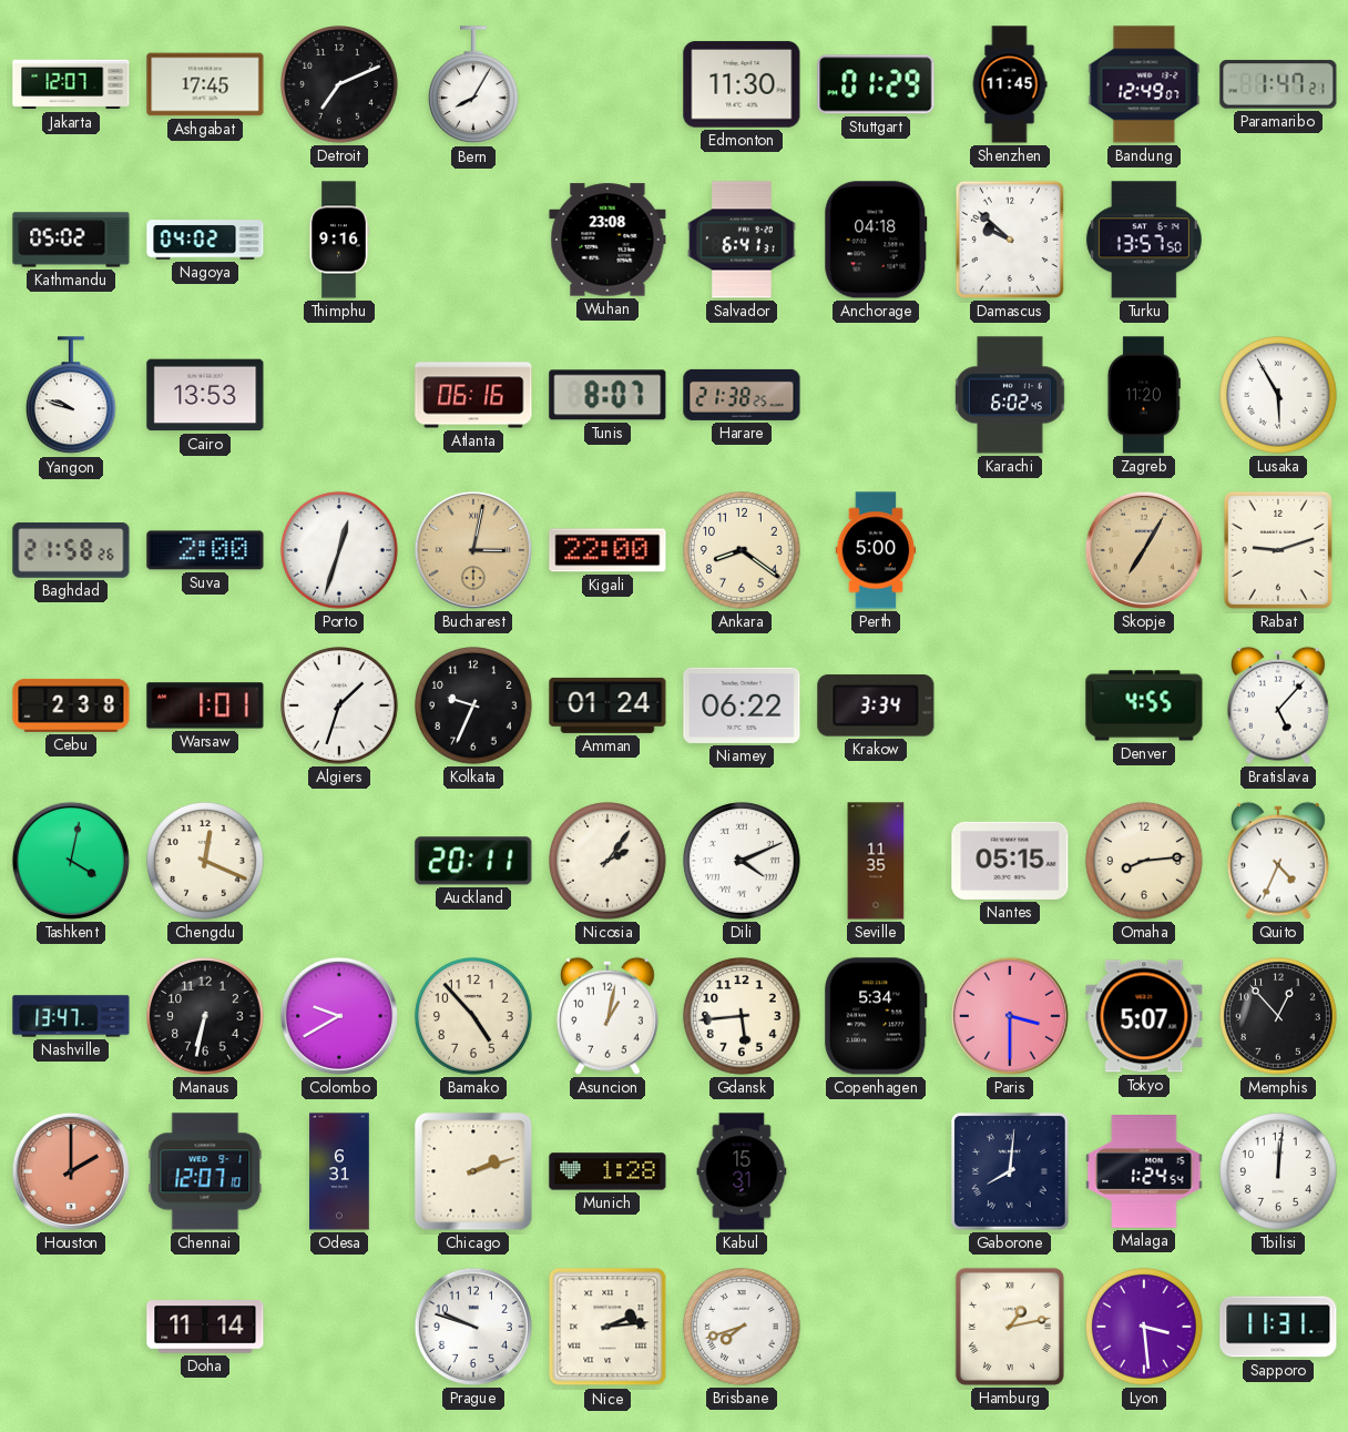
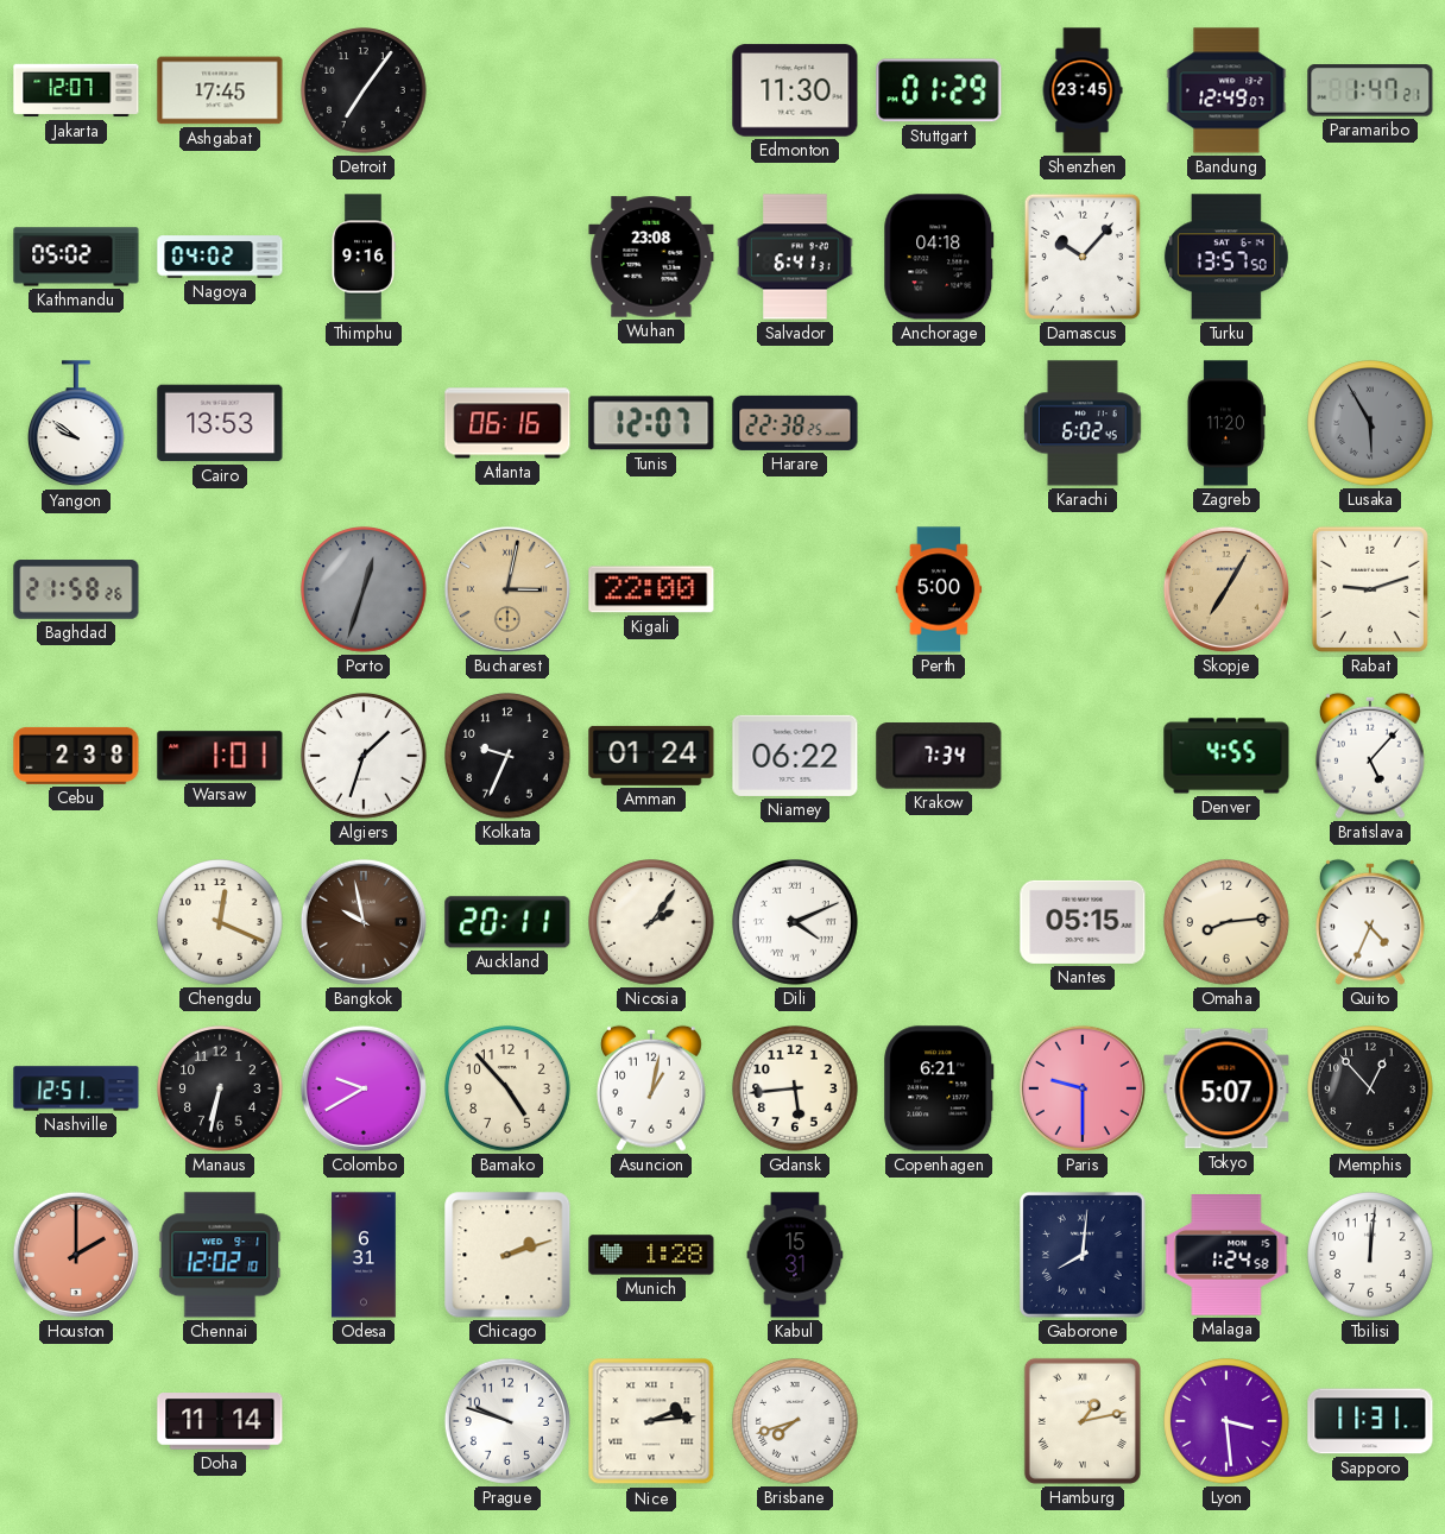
Detroit: 7:11 -> 7:06 (364, 90)
Bern: 8:05 -> none (474, 85)
Shenzhen: 11:45 -> 23:45 (1083, 90)
Damascus: 9:52 -> 10:07 (1083, 257)
Yangon: 9:48 -> 9:51 (77, 424)
Tunis: 8:07 -> 12:07 (651, 423)
Harare: 21:38 -> 22:38 (795, 423)
Lusaka dial: white -> grey (1370, 423)
Suva: 2:00 -> none (205, 550)
Porto dial: white -> grey (364, 589)
Ankara: 8:21 -> none (742, 550)
Krakow: 3:34 -> 7:34 (939, 756)
Tashkent: 4:02 -> none (71, 861)
Bangkok: none -> 9:58 (364, 922)
Seville: 11:35 -> none (876, 861)
Nashville: 13:47 -> 12:51 (76, 1088)
Copenhagen: 5:34 -> 6:21 (939, 1088)
Paris: 3:30 -> 9:30 (1083, 1088)
Chennai: 12:07 -> 12:02 (220, 1255)
Malaga: 1:24:54 -> 1:24:58 (1226, 1256)
